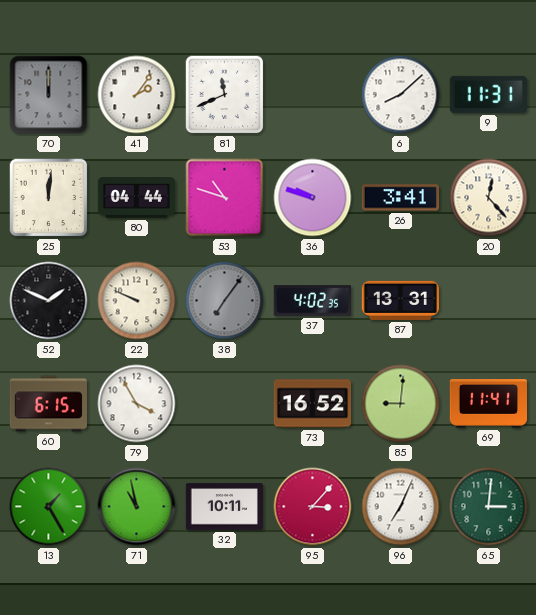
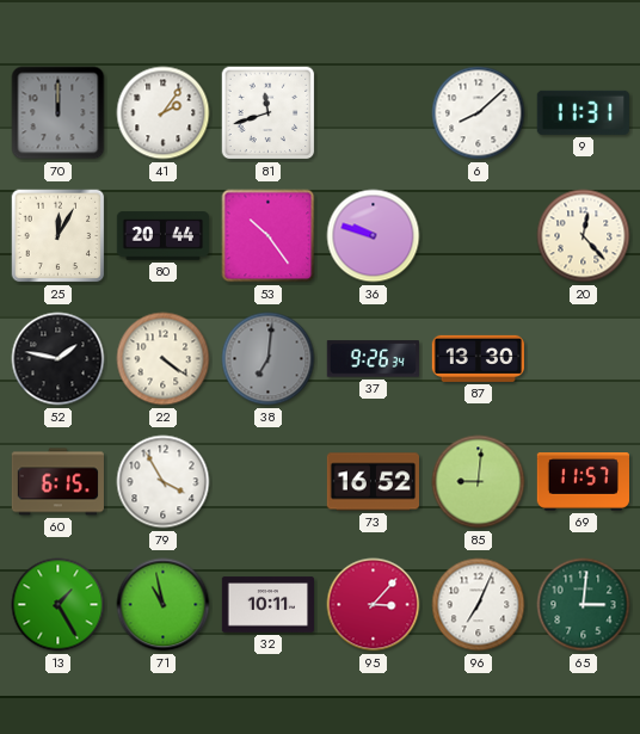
81: 11:41 -> 11:42 (269, 113)
25: 12:01 -> 12:05 (59, 236)
80: 04:44 -> 20:44 (162, 236)
53: 10:48 -> 10:24 (269, 236)
26: 3:41 -> none (400, 198)
52: 1:49 -> 1:47 (59, 359)
22: 9:49 -> 4:21 (164, 359)
38: 7:06 -> 7:01 (269, 359)
37: 4:02 -> 9:26 (373, 359)
87: 13:31 -> 13:30 (478, 358)
69: 11:41 -> 11:57 (583, 482)
